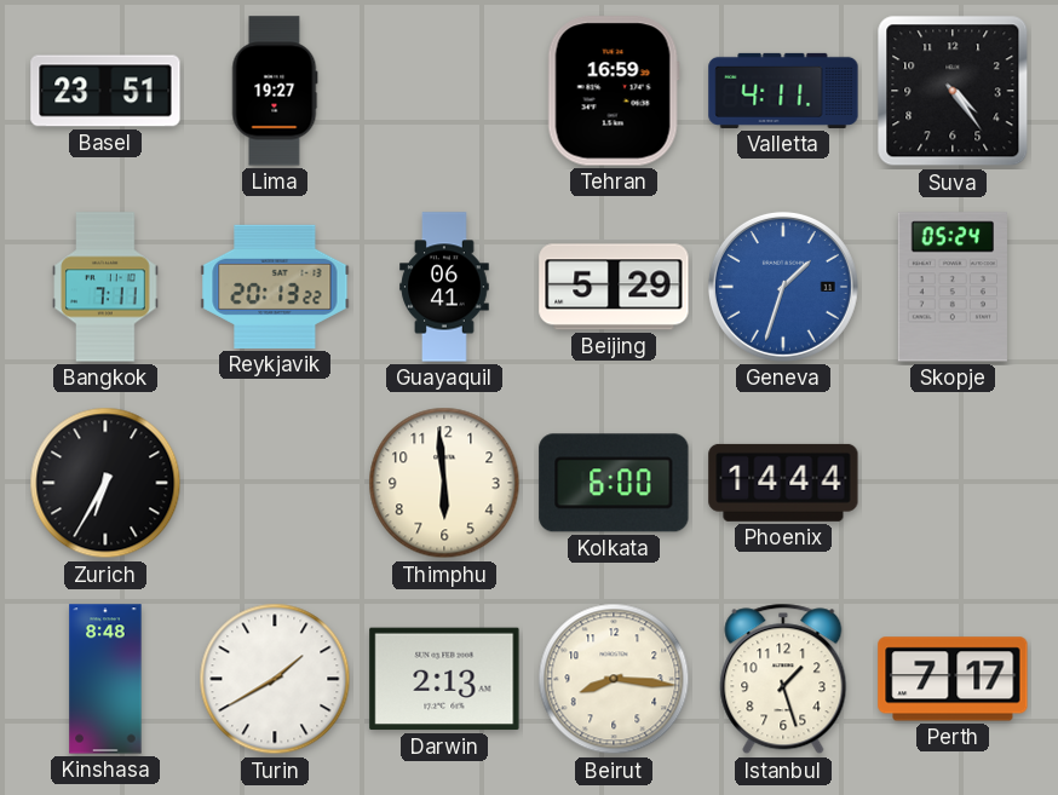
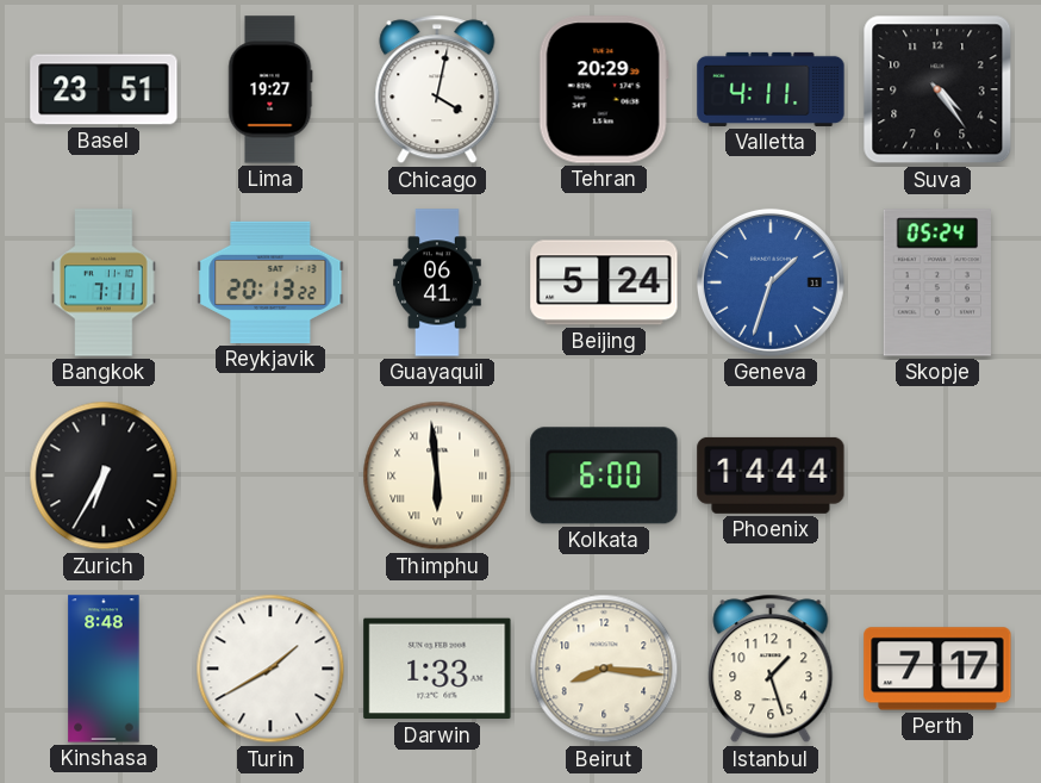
Chicago: none -> 4:02 (437, 89)
Tehran: 16:59 -> 20:29 (604, 89)
Beijing: 5:29 -> 5:24 (604, 282)
Thimphu numerals: Arabic -> Roman (437, 476)
Darwin: 2:13 -> 1:33 (437, 669)
